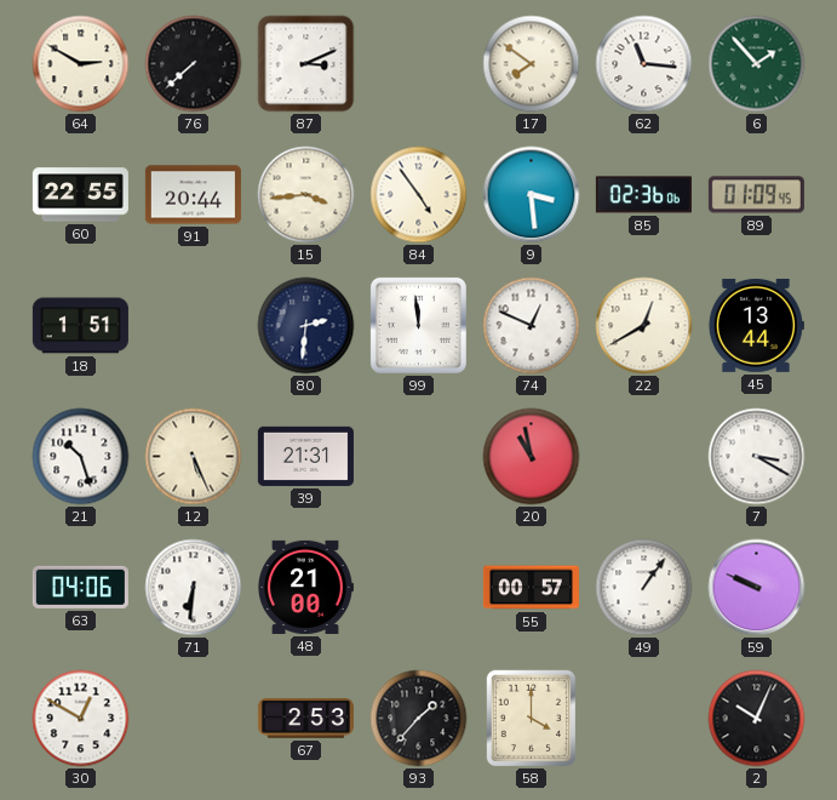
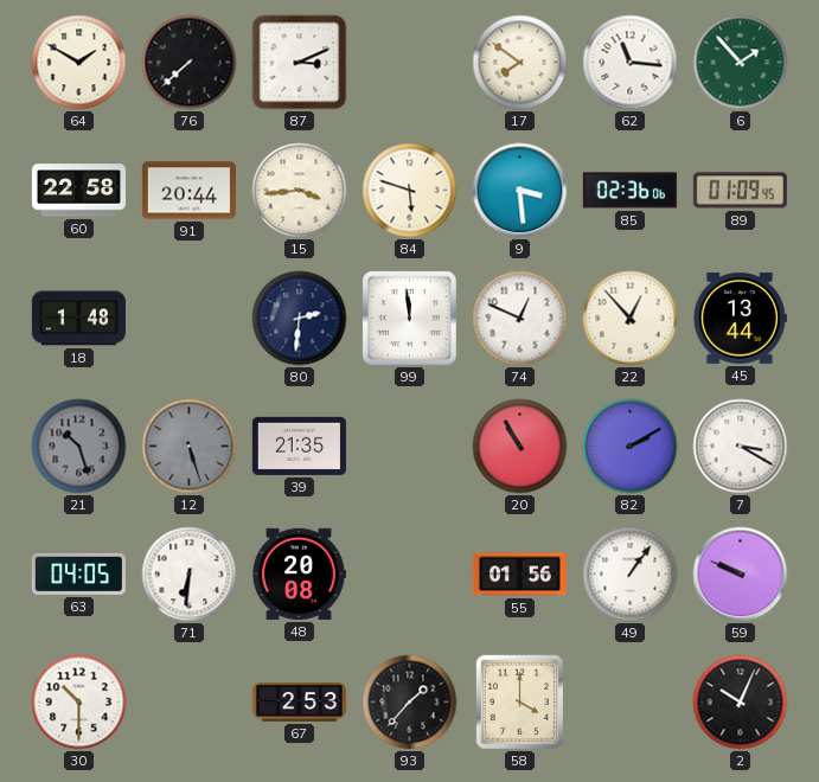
64: 2:50 -> 1:50 (79, 63)
60: 22:55 -> 22:58 (78, 191)
84: 4:54 -> 5:48 (410, 191)
18: 1:51 -> 1:48 (78, 319)
22: 12:40 -> 12:53 (631, 319)
21 dial: white -> grey (79, 447)
12: 5:26 -> 5:27 (190, 447)
12 dial: cream -> grey (190, 447)
39: 21:31 -> 21:35 (299, 446)
20: 10:58 -> 10:55 (520, 447)
82: none -> 2:10 (631, 447)
63: 04:06 -> 04:05 (78, 573)
48: 21:00 -> 20:08 (300, 573)
55: 00:57 -> 01:56 (519, 575)
30: 12:50 -> 10:30 (79, 703)
